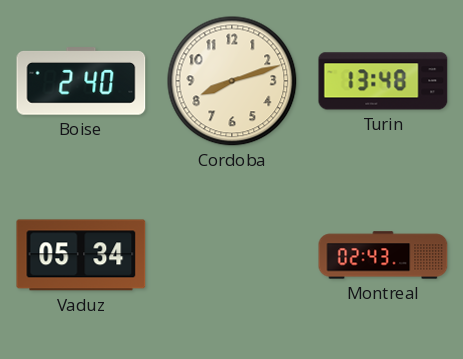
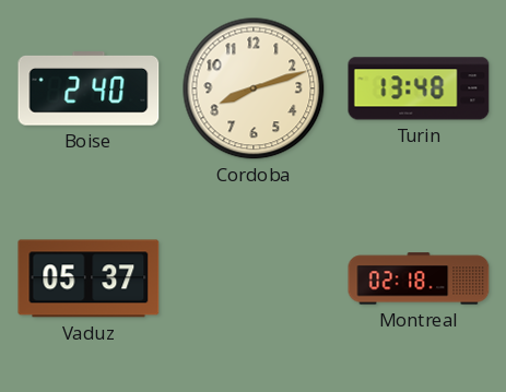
Vaduz: 05:34 -> 05:37 (89, 278)
Montreal: 02:43 -> 02:18 (419, 278)
